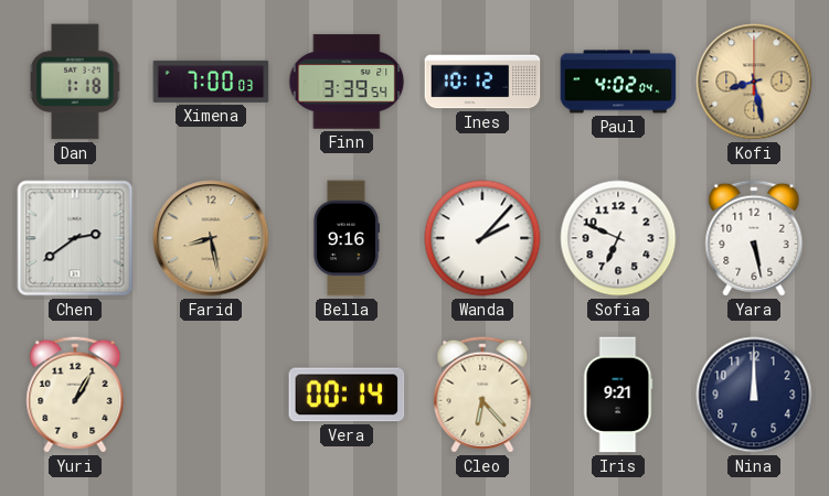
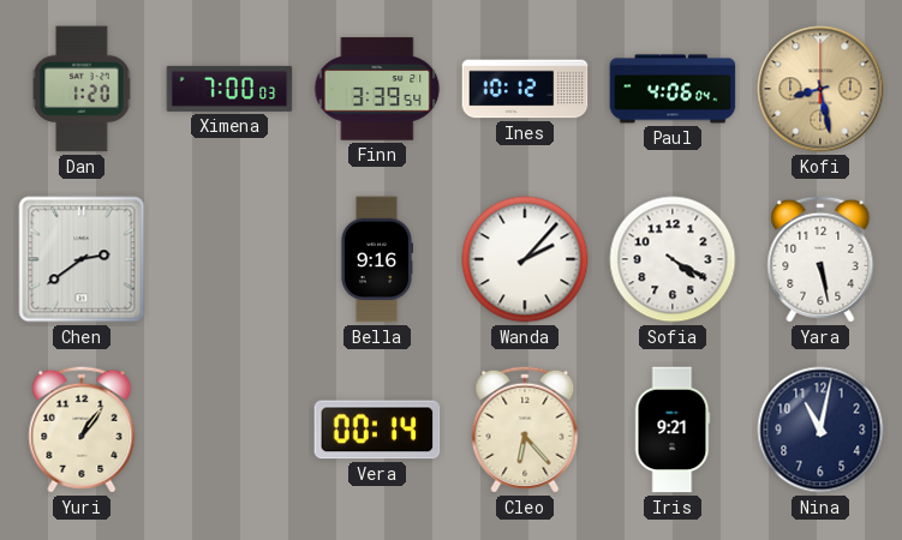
Dan: 1:18 -> 1:20 (82, 89)
Paul: 4:02 -> 4:06 (673, 89)
Farid: 8:28 -> none (211, 238)
Sofia: 6:49 -> 4:20 (673, 259)
Yuri: 1:05 -> 1:06 (82, 430)
Nina: 12:00 -> 11:02 (820, 430)
